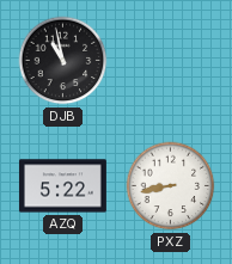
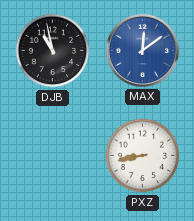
MAX: none -> 12:09 (142, 50)
AZQ: 5:22 -> none (62, 186)
